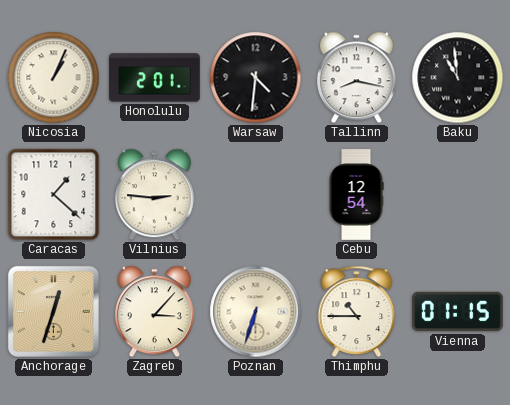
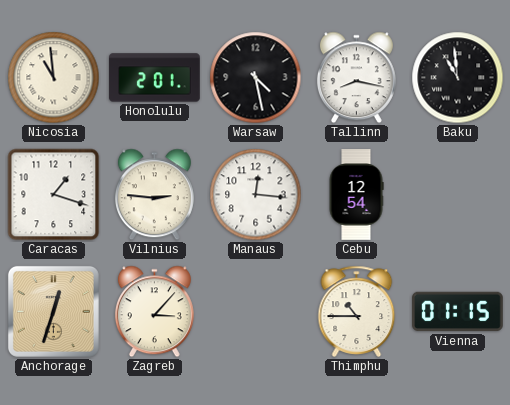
Nicosia: 1:04 -> 10:59 (54, 78)
Warsaw: 4:31 -> 4:28 (256, 78)
Caracas: 1:22 -> 1:18 (54, 195)
Manaus: none -> 12:16 (256, 195)
Poznan: 6:33 -> none (256, 312)
